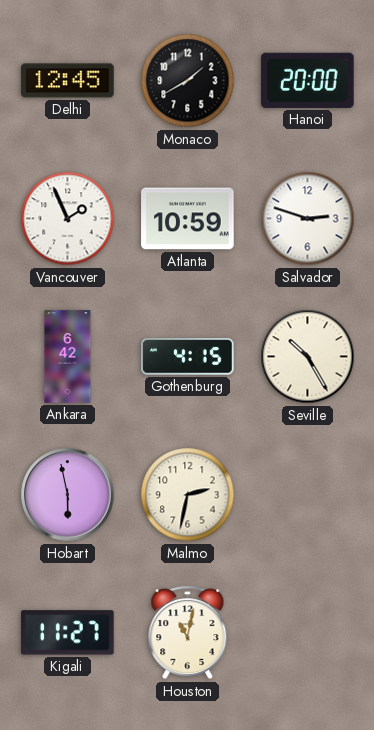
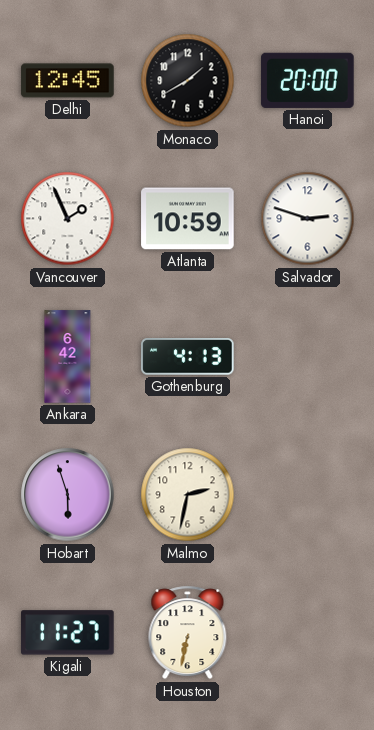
Gothenburg: 4:15 -> 4:13 (188, 357)
Seville: 10:25 -> none (308, 357)
Hobart: 5:58 -> 5:57 (68, 495)
Houston: 11:02 -> 6:32 (188, 633)
